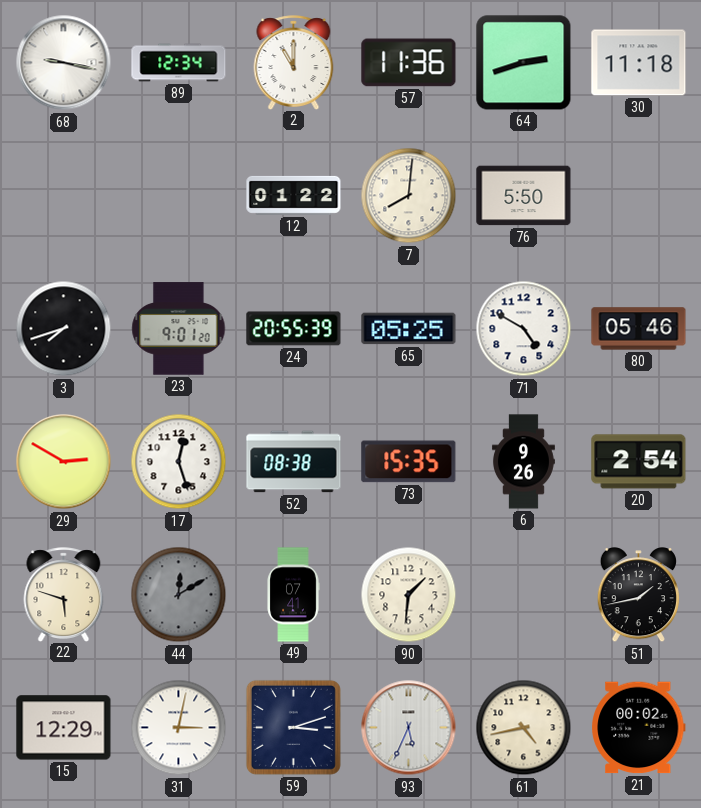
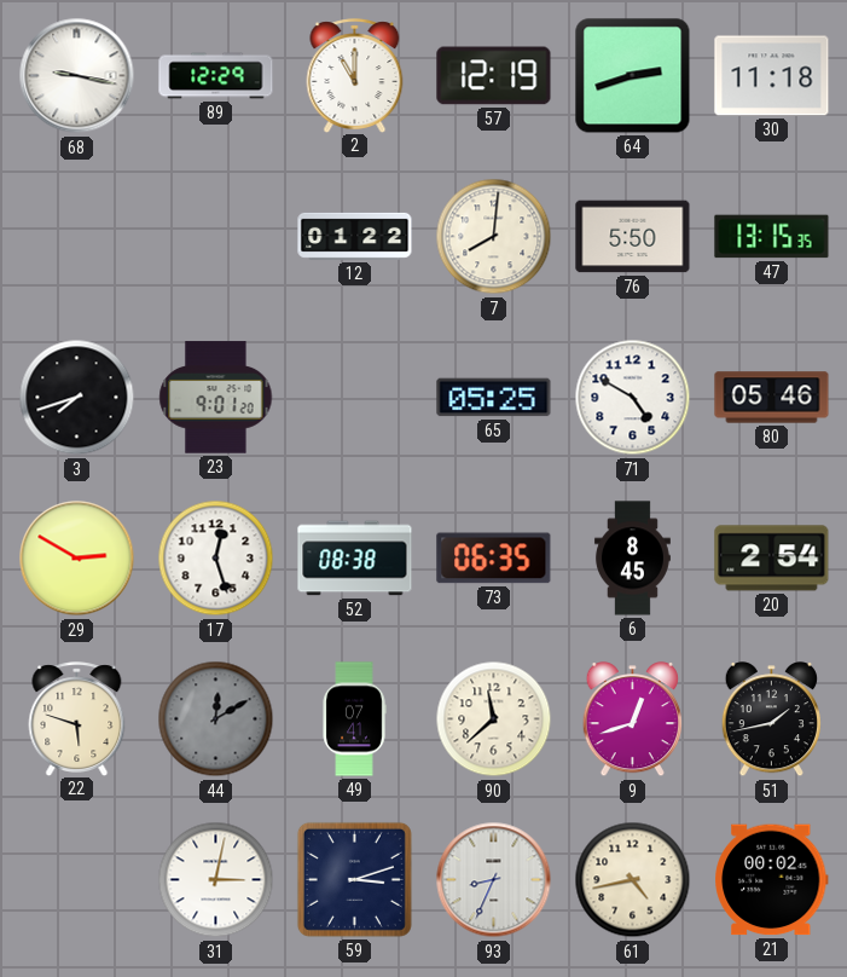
89: 12:34 -> 12:29 (216, 76)
57: 11:36 -> 12:19 (494, 76)
47: none -> 13:15 (772, 237)
24: 20:55 -> none (294, 329)
73: 15:35 -> 06:35 (494, 559)
6: 9:26 -> 8:45 (632, 559)
90: 1:31 -> 11:38 (494, 719)
9: none -> 12:42 (632, 719)
15: 12:29 -> none (64, 728)
93: 5:34 -> 8:34 (494, 880)
